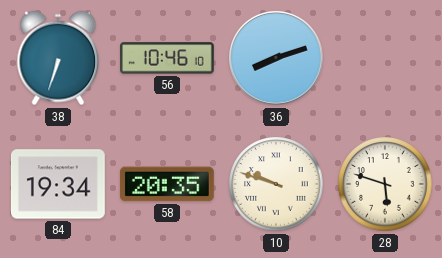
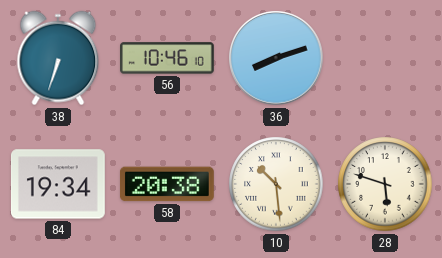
58: 20:35 -> 20:38 (167, 184)
10: 9:48 -> 10:29 (276, 184)
